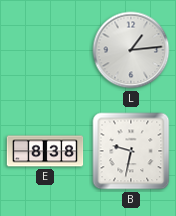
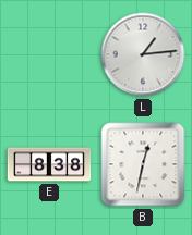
B: 9:32 -> 12:32 (143, 164)
